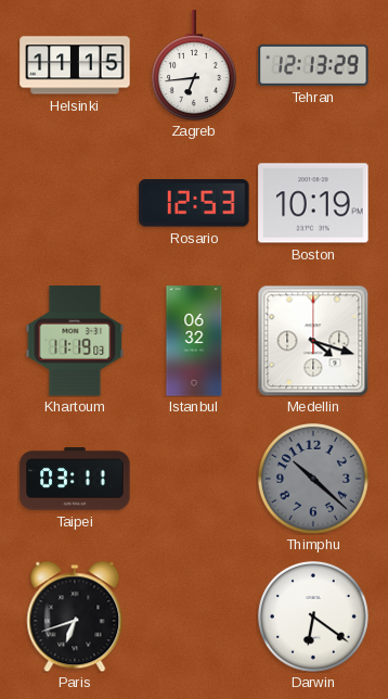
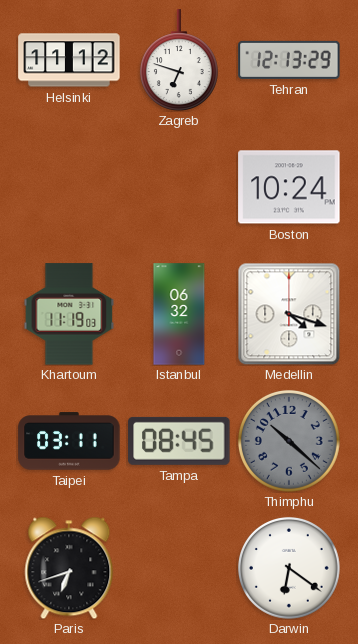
Helsinki: 11:15 -> 11:12 (69, 60)
Zagreb: 6:44 -> 6:48 (179, 60)
Rosario: 12:53 -> none (194, 203)
Boston: 10:19 -> 10:24 (289, 187)
Tampa: none -> 08:45 (179, 441)
